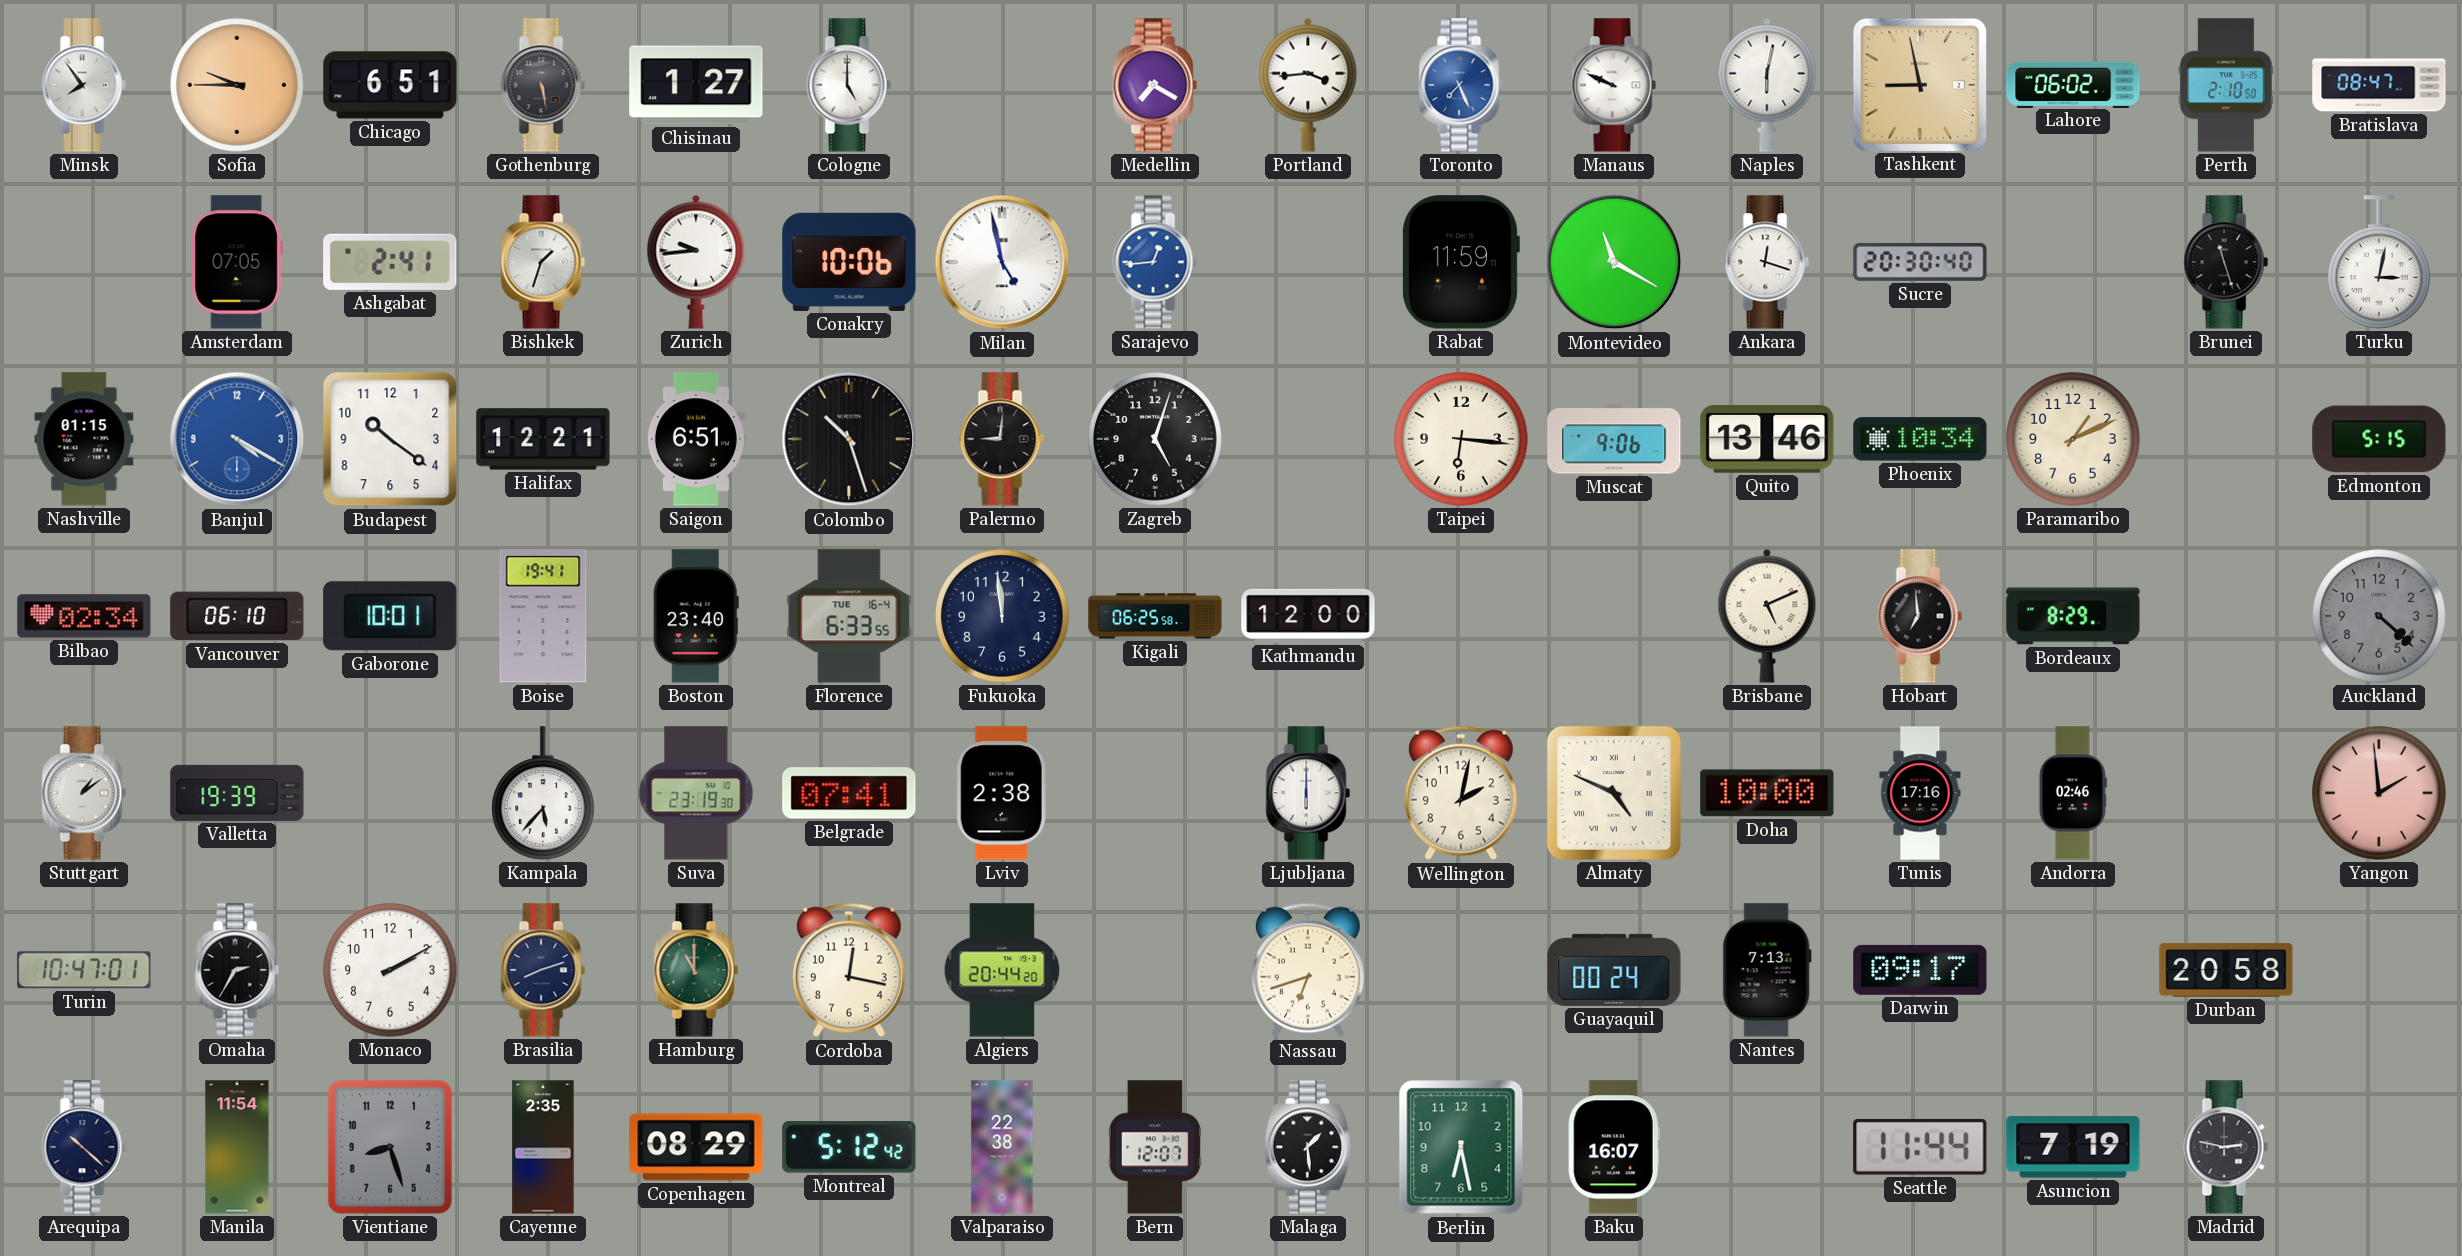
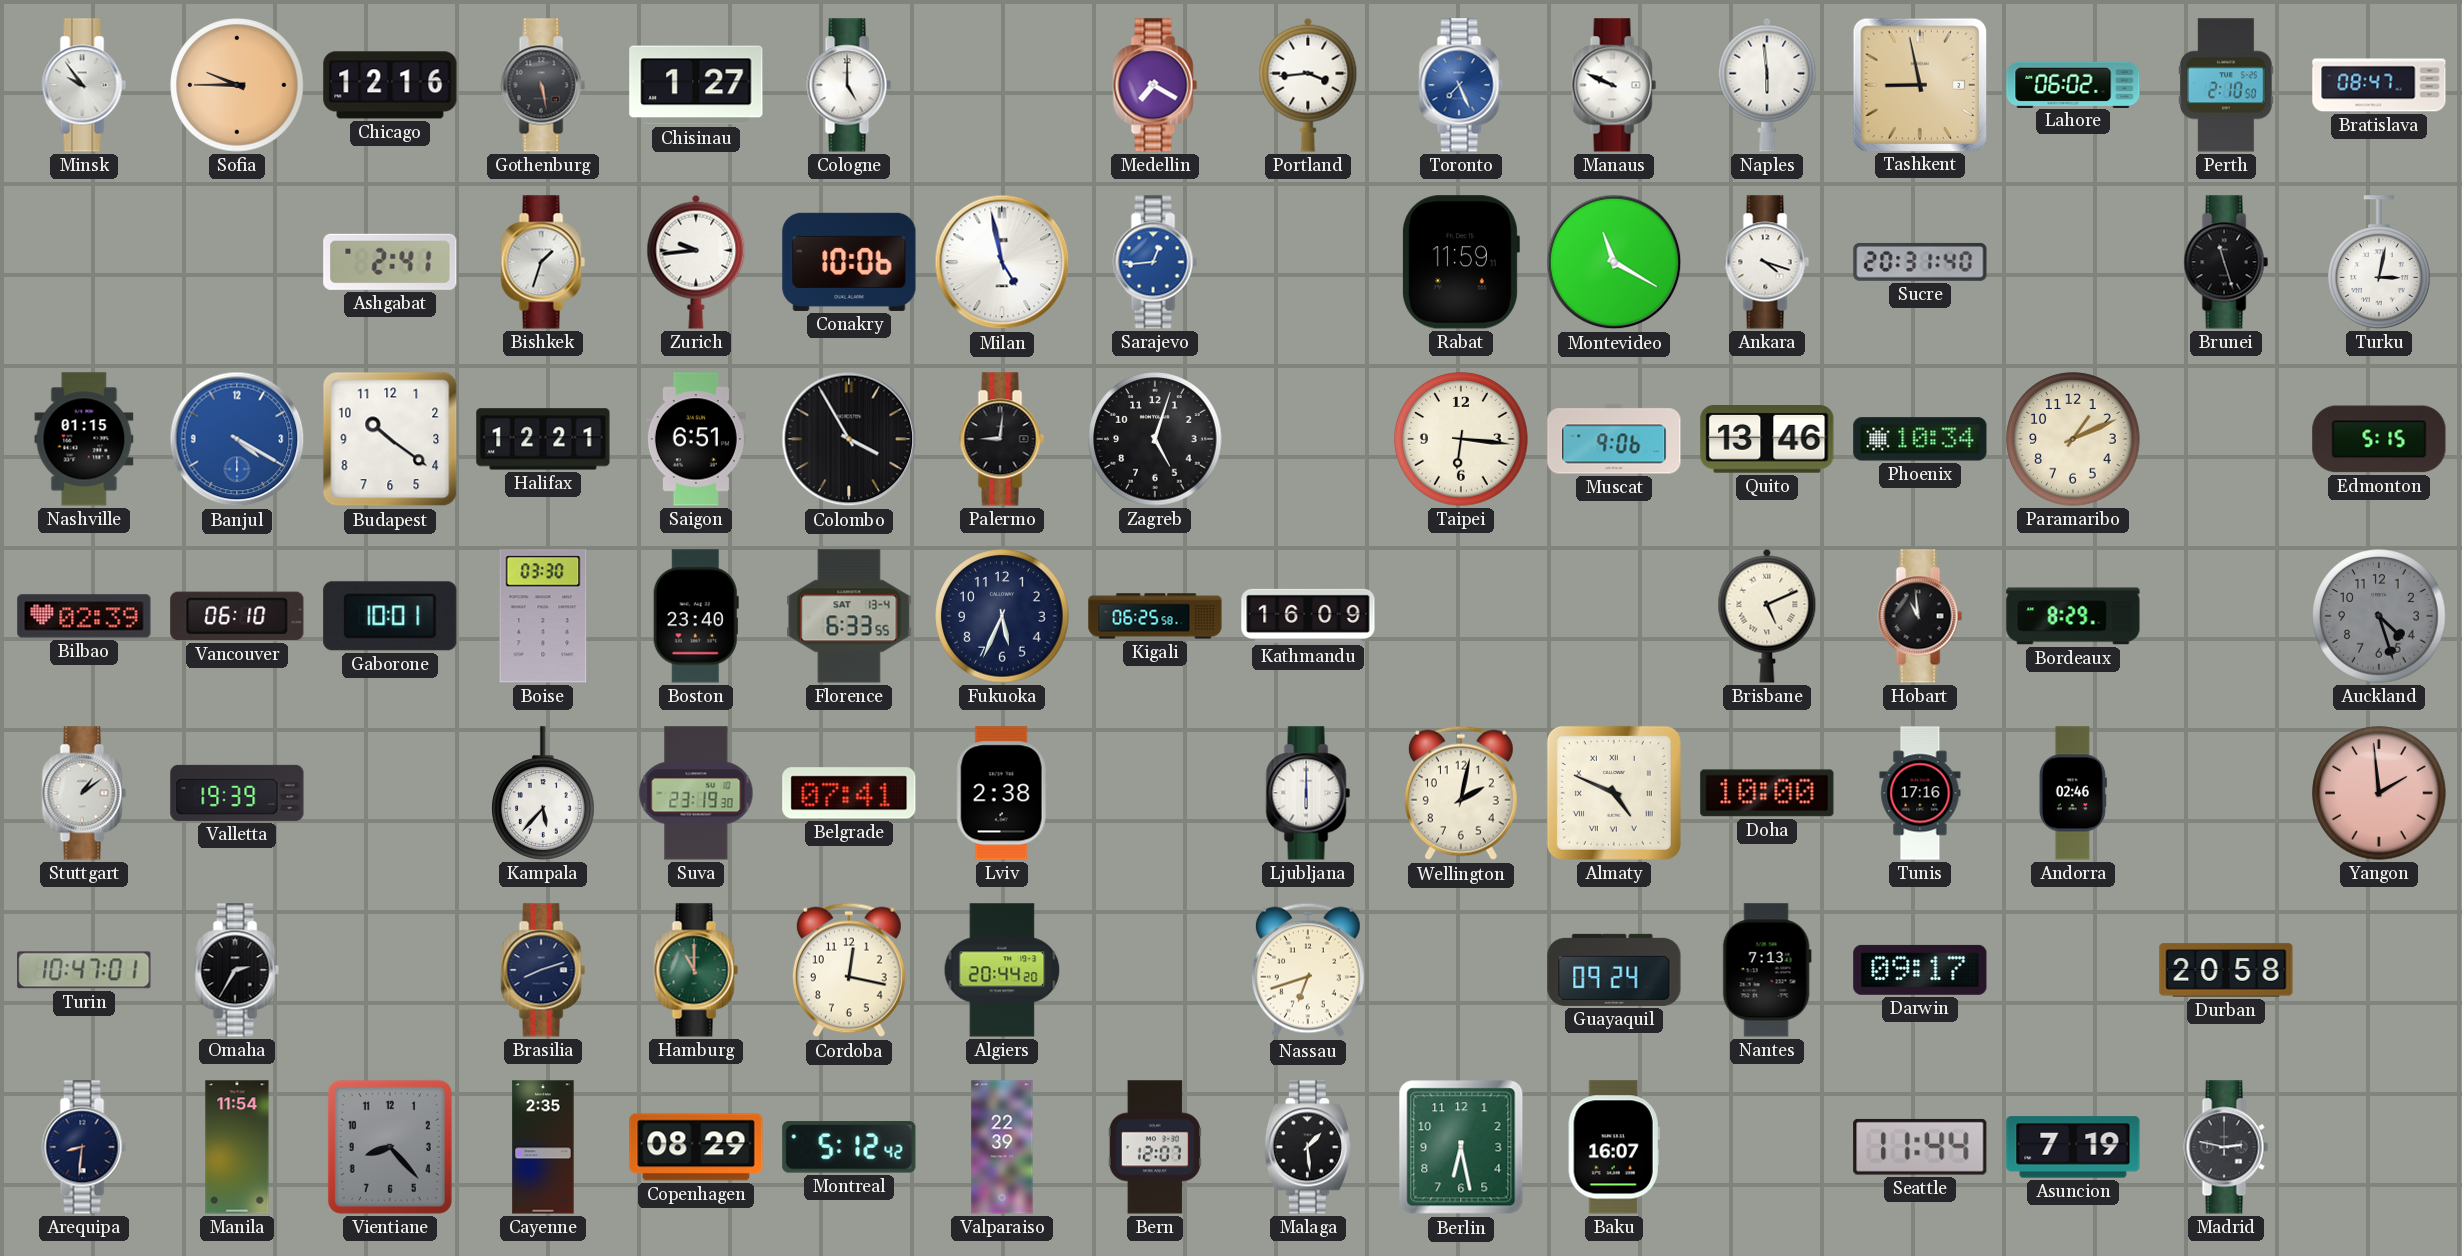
Minsk: 7:54 -> 9:54 (84, 85)
Chicago: 6:51 -> 12:16 (390, 85)
Naples: 6:02 -> 5:59 (1767, 85)
Amsterdam: 07:05 -> none (237, 262)
Ankara: 12:18 -> 4:18 (1767, 262)
Sucre: 20:30 -> 20:31 (1920, 262)
Colombo: 10:27 -> 3:55 (849, 439)
Bilbao: 02:34 -> 02:39 (84, 616)
Boise: 19:41 -> 03:30 (543, 616)
Florence date: TUE 16-4 -> SAT 13-4 (849, 616)
Fukuoka: 11:59 -> 5:34 (1002, 616)
Kathmandu: 12:00 -> 16:09 (1308, 616)
Hobart: 6:59 -> 10:59 (1920, 616)
Auckland: 4:22 -> 4:27 (2379, 616)
Monaco: 2:10 -> none (390, 970)
Guayaquil: 00:24 -> 09:24 (1614, 970)
Arequipa: 10:22 -> 8:31 (84, 1147)
Vientiane: 8:27 -> 8:23 (390, 1147)
Valparaiso: 22:38 -> 22:39 (1002, 1147)
